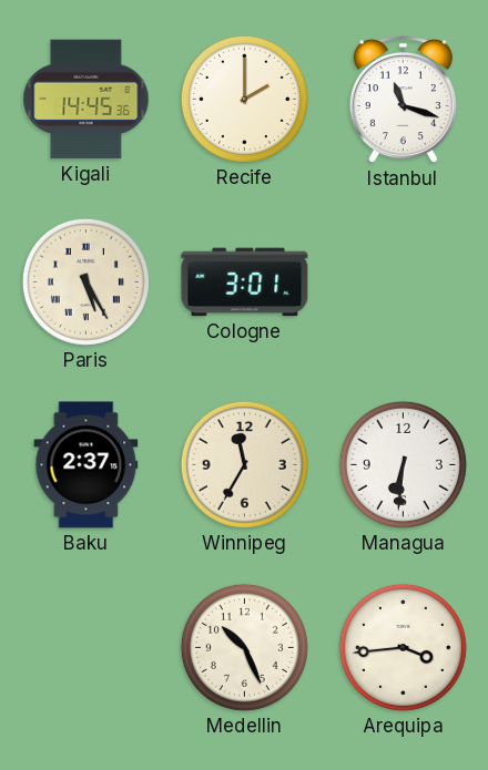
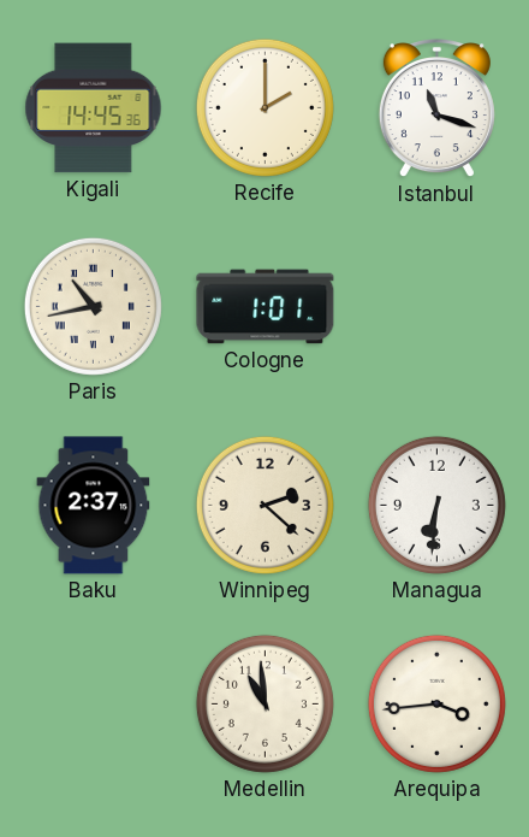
Paris: 5:25 -> 10:43 (93, 306)
Cologne: 3:01 -> 1:01 (266, 307)
Winnipeg: 11:35 -> 2:22 (264, 505)
Medellin: 10:26 -> 10:59 (264, 703)
